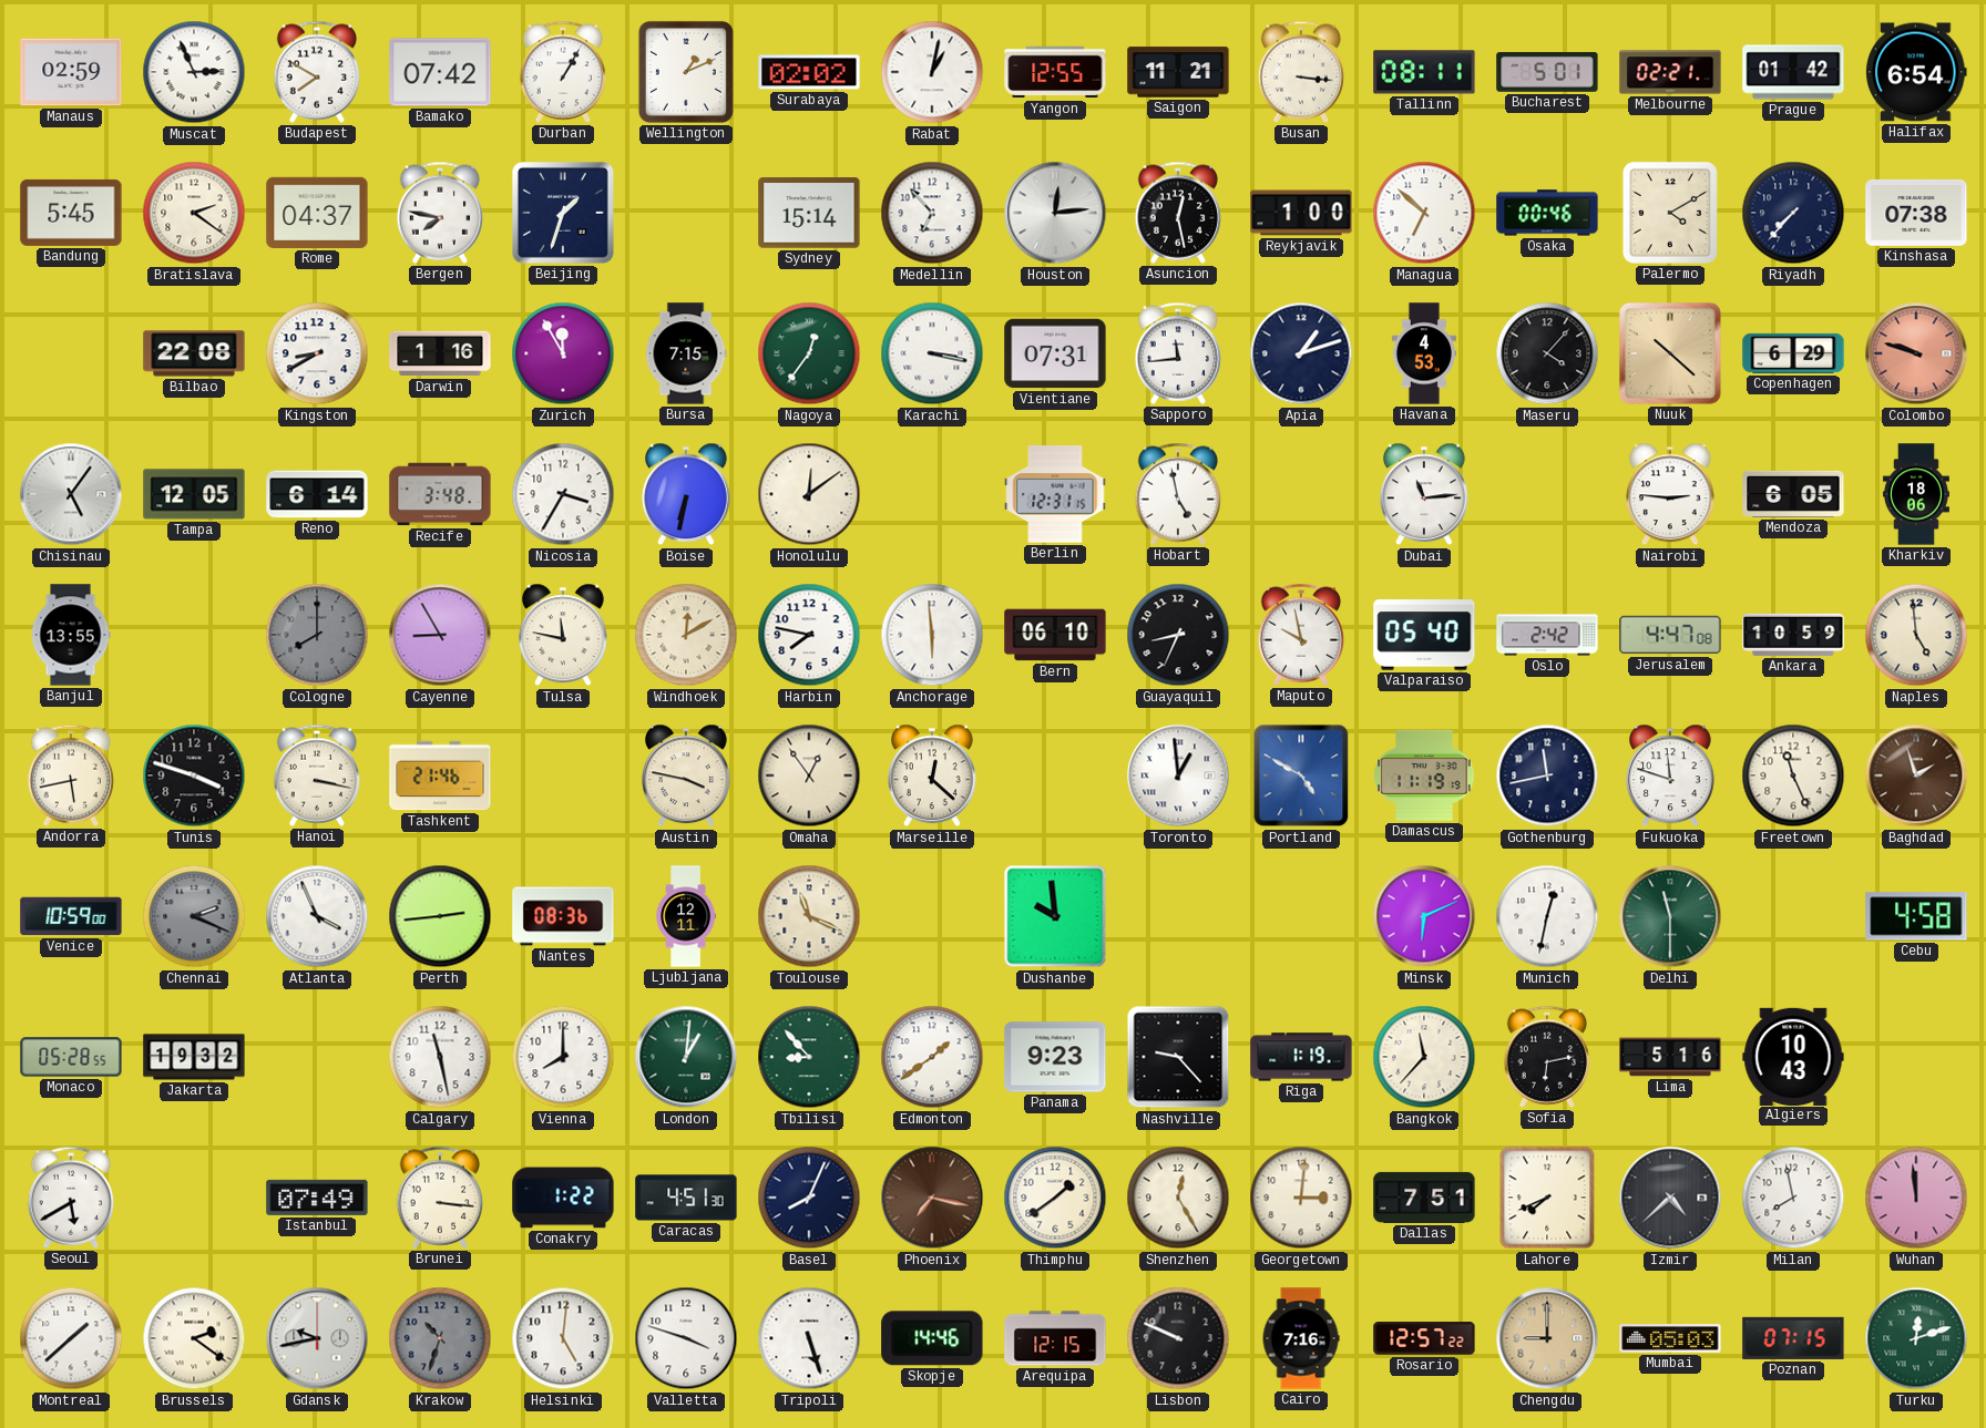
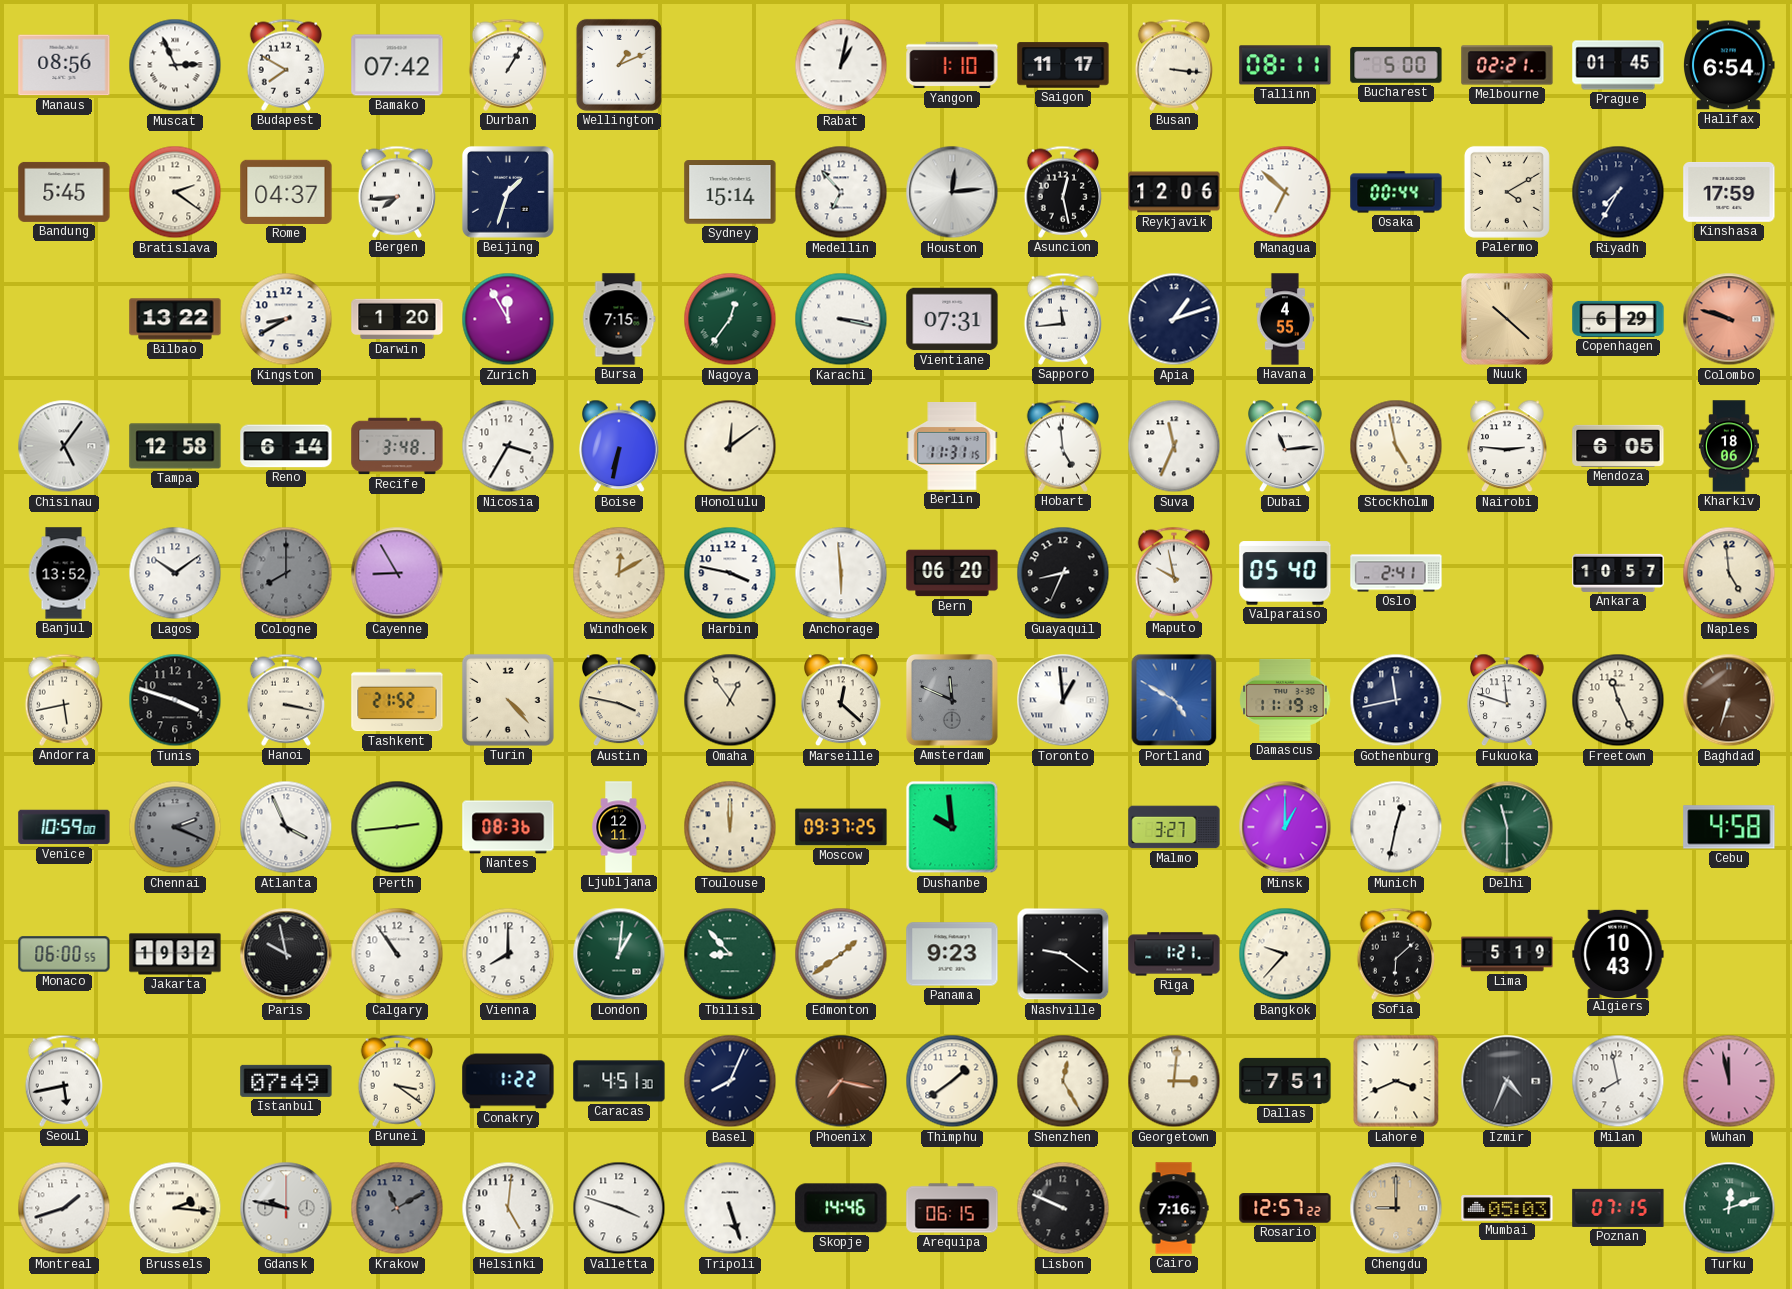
Manaus: 02:59 -> 08:56 (64, 65)
Surabaya: 02:02 -> none (809, 72)
Yangon: 12:55 -> 1:10 (952, 65)
Saigon: 11:21 -> 11:17 (1063, 65)
Bucharest: 5:01 -> 5:00 (1396, 65)
Prague: 01:42 -> 01:45 (1618, 65)
Bergen: 7:47 -> 7:44 (397, 192)
Reykjavik: 1:00 -> 12:06 (1174, 192)
Osaka: 00:46 -> 00:44 (1396, 192)
Riyadh: 7:37 -> 7:35 (1618, 192)
Kinshasa: 07:38 -> 17:59 (1729, 192)
Bilbao: 22:08 -> 13:22 (175, 319)
Darwin: 1:16 -> 1:20 (397, 319)
Havana: 4:53 -> 4:55 (1285, 319)
Maseru: 4:07 -> none (1547, 353)
Tampa: 12:05 -> 12:58 (175, 446)
Berlin: 12:31 -> 11:31 (952, 446)
Hobart: 4:58 -> 4:59 (1063, 446)
Suva: none -> 11:34 (1174, 446)
Stockholm: none -> 4:58 (1396, 446)
Banjul: 13:55 -> 13:52 (64, 573)
Lagos: none -> 10:09 (175, 573)
Tulsa: 11:47 -> none (564, 635)
Harbin: 7:47 -> 3:47 (730, 573)
Bern: 06:10 -> 06:20 (952, 573)
Oslo: 2:42 -> 2:41 (1396, 573)
Jerusalem: 4:47 -> none (1670, 635)
Ankara: 10:59 -> 10:57 (1618, 573)
Tashkent: 21:46 -> 21:52 (397, 700)
Turin: none -> 4:23 (508, 700)
Amsterdam: none -> 11:49 (952, 700)
Baghdad: 1:57 -> 6:33 (1729, 700)
Toulouse: 11:19 -> 12:00 (730, 827)
Moscow: none -> 09:37 (841, 827)
Malmo: none -> 3:27 (1174, 827)
Minsk: 6:11 -> 1:00 (1285, 827)
Monaco: 05:28 -> 06:00 (64, 954)
Paris: none -> 9:58 (286, 954)
Calgary: 11:28 -> 10:54 (397, 954)
Nashville: 9:23 -> 9:21 (1063, 954)
Riga: 1:19 -> 1:21 (1174, 954)
Bangkok: 11:37 -> 9:37 (1285, 954)
Sofia: 6:13 -> 6:08 (1396, 954)
Lima: 5:16 -> 5:19 (1507, 954)
Seoul: 5:40 -> 5:43 (64, 1081)
Brunei: 3:16 -> 3:21 (397, 1081)
Lahore: 7:41 -> 3:41 (1396, 1081)
Izmir: 4:38 -> 4:34 (1507, 1081)
Wuhan: 11:59 -> 11:58 (1729, 1081)
Montreal: 1:38 -> 1:42 (64, 1208)
Brussels: 2:21 -> 2:16 (175, 1208)
Gdansk: 9:43 -> 9:47 (286, 1208)
Krakow: 10:33 -> 11:10 (397, 1208)
Arequipa: 12:15 -> 06:15 (952, 1208)
